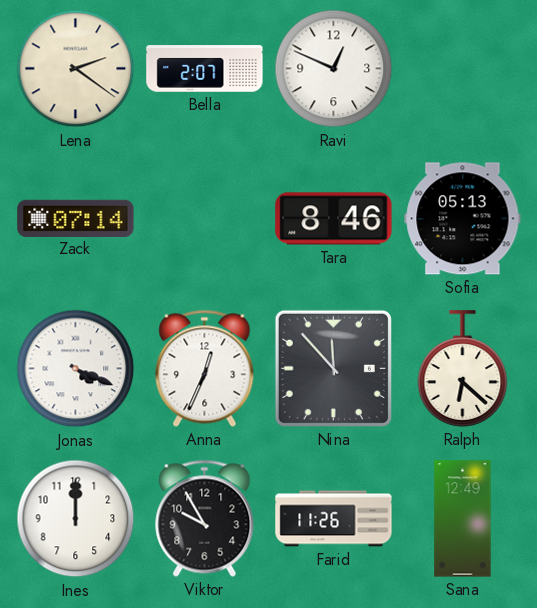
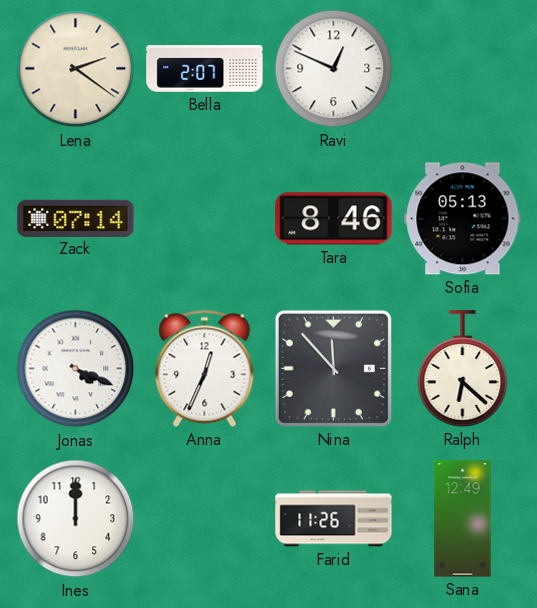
Viktor: 9:55 -> none (205, 518)
